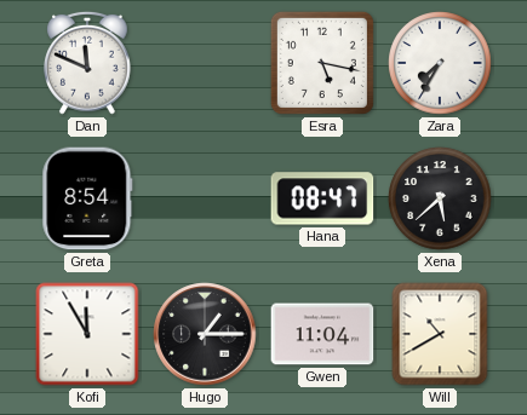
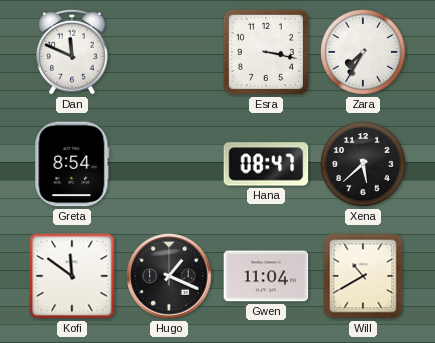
Esra: 5:17 -> 3:17 (266, 52)
Kofi: 11:55 -> 11:51 (72, 276)
Hugo: 1:15 -> 1:19 (169, 276)
